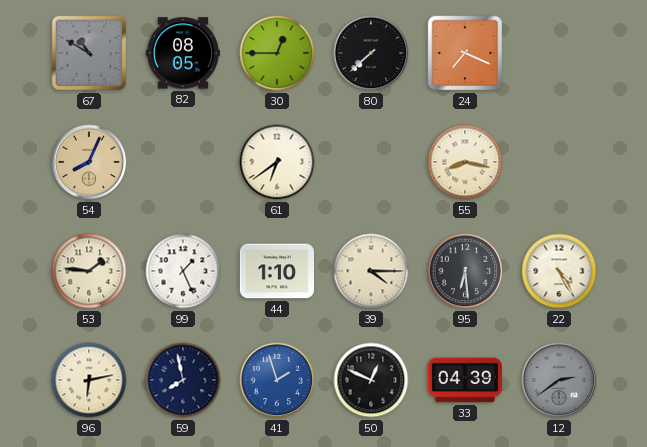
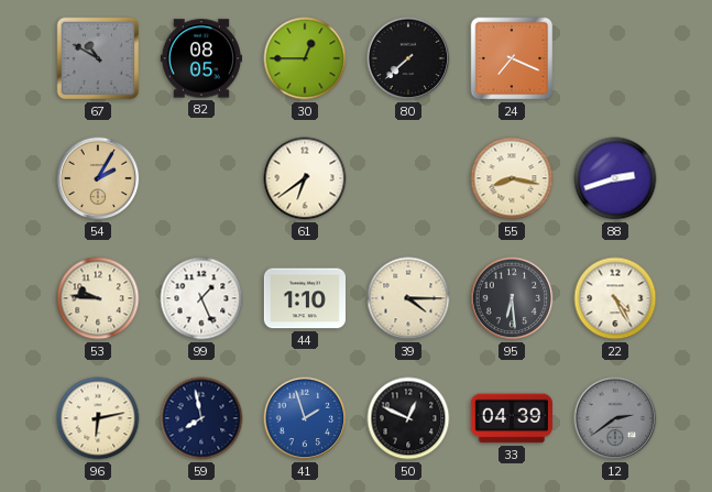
54: 8:04 -> 2:05 (98, 178)
88: none -> 2:42 (615, 178)
53: 1:46 -> 9:46 (98, 298)
